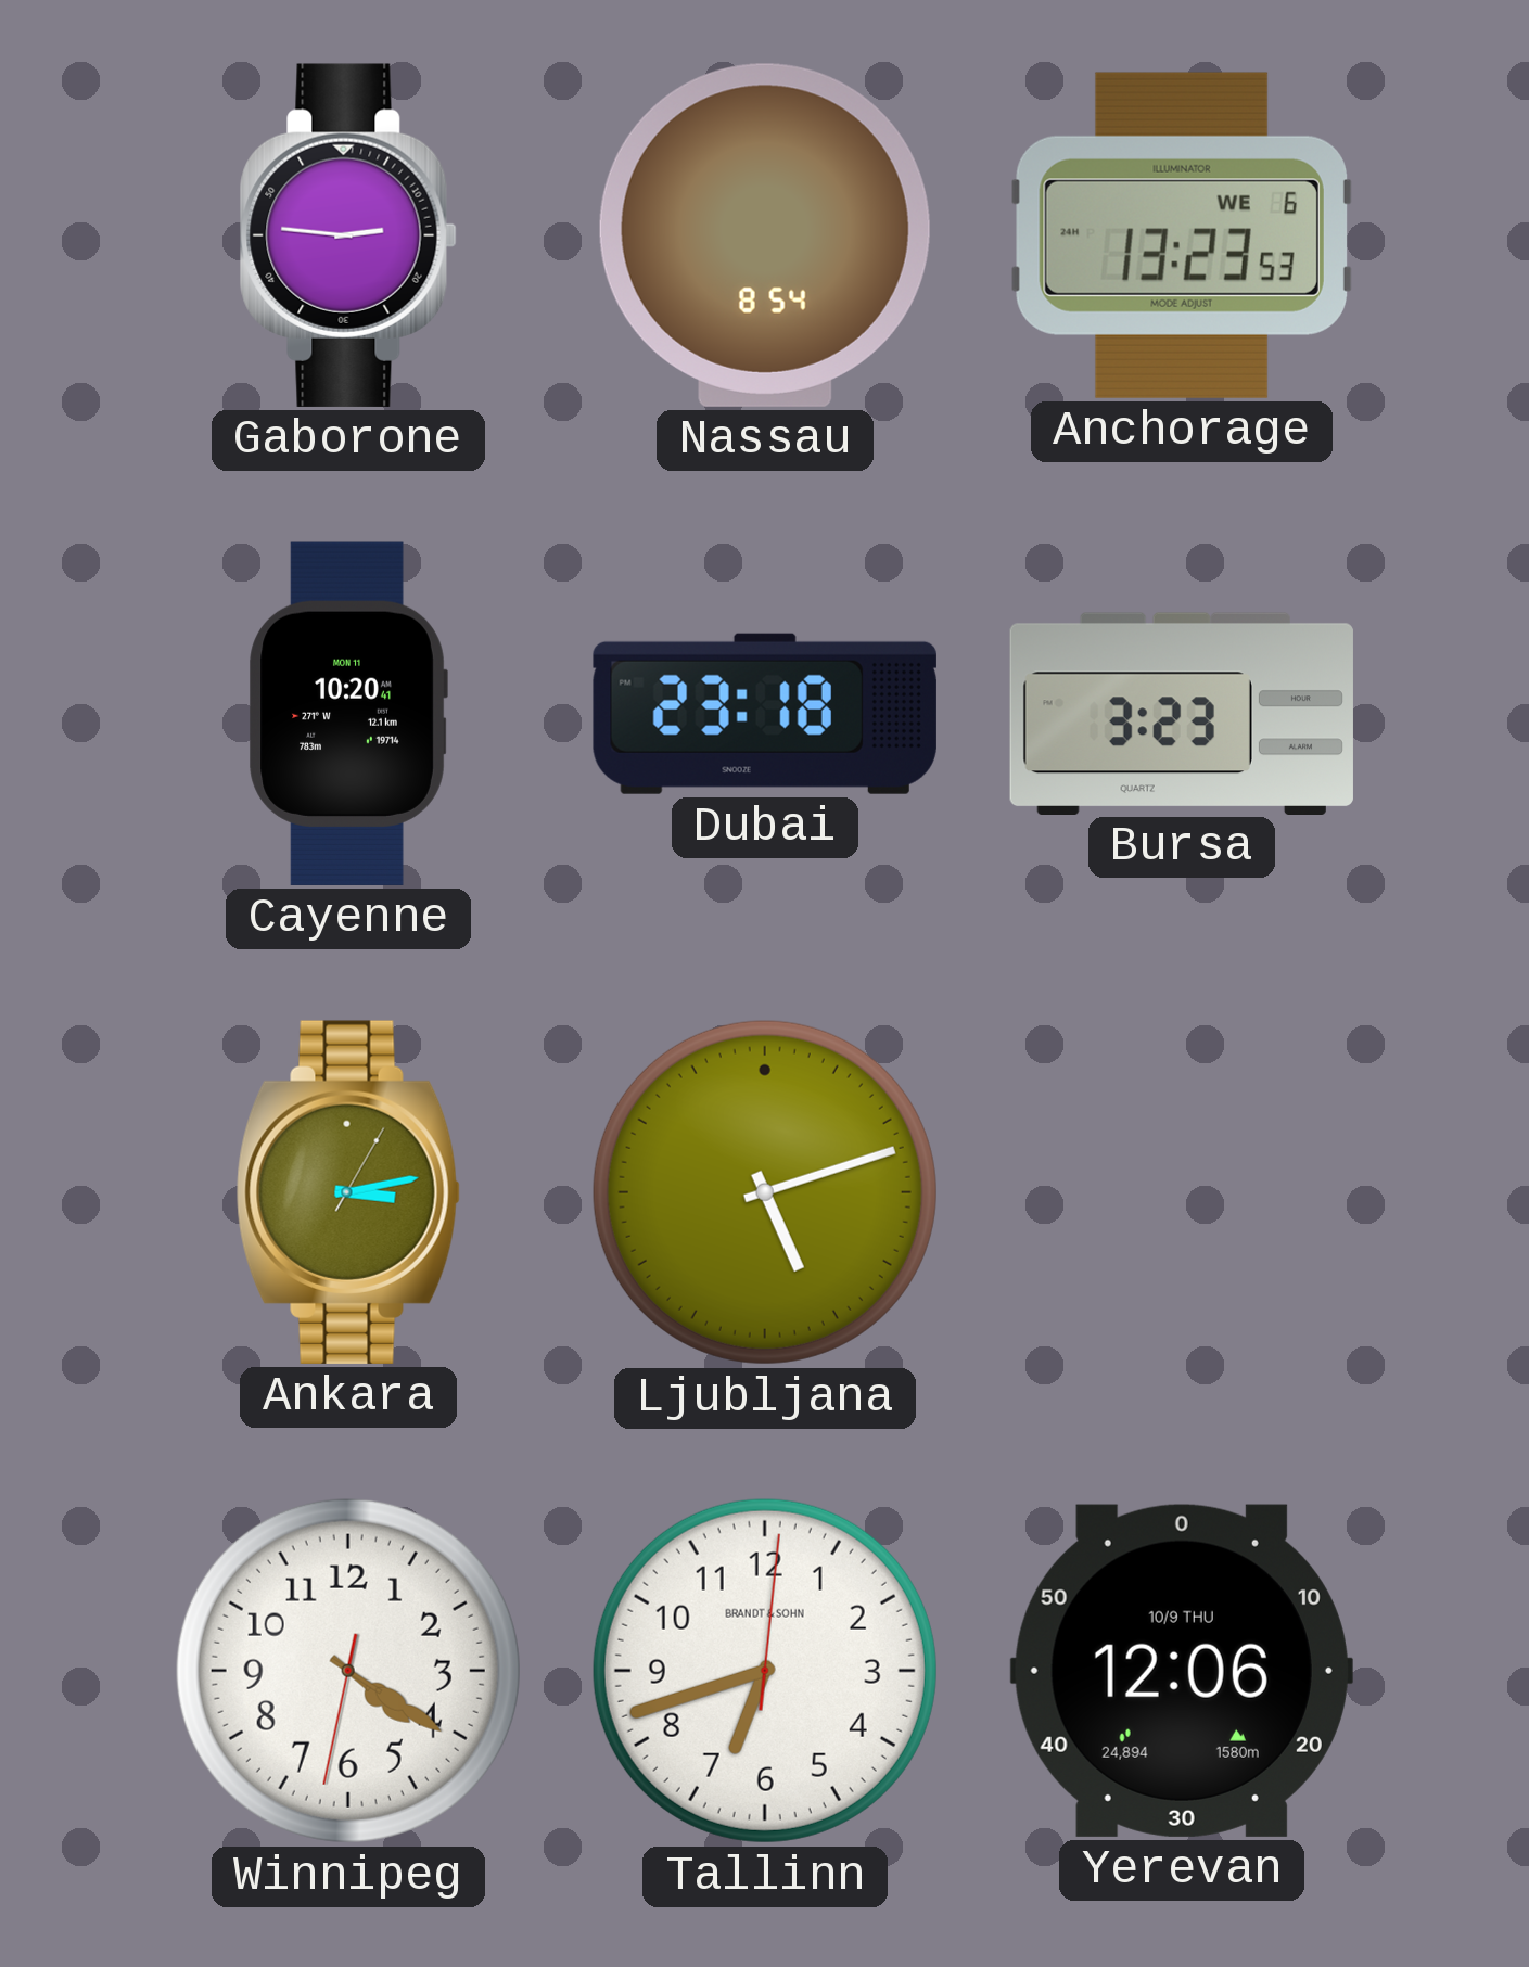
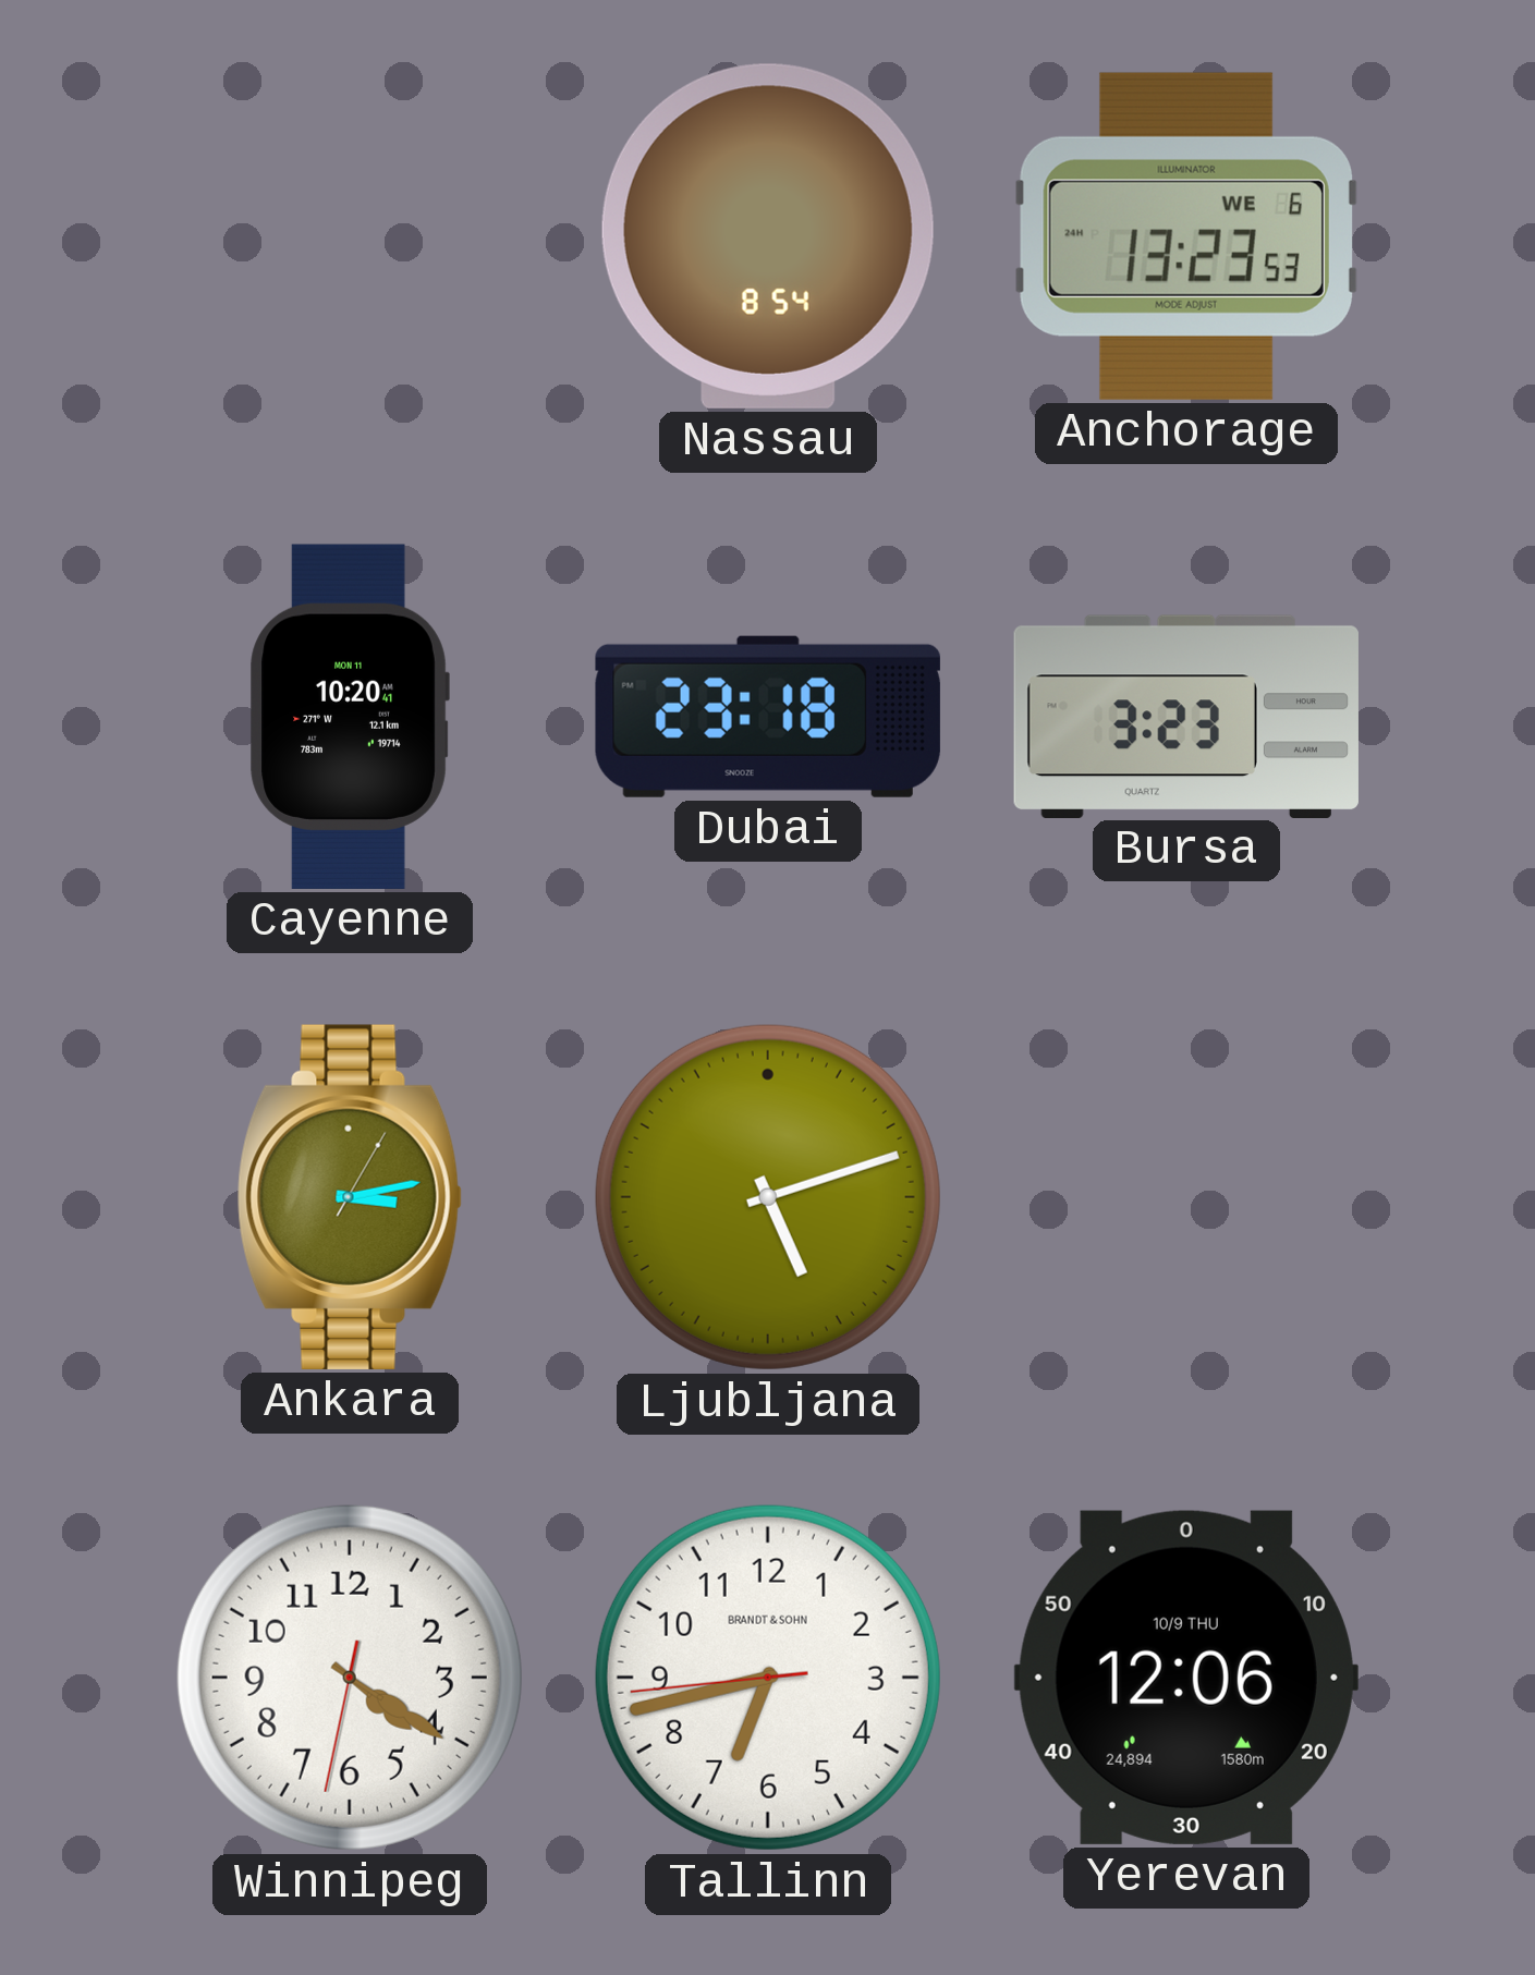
Gaborone: 2:46 -> none (348, 235)
Tallinn: 6:42:01 -> 6:42:44 (768, 1678)
